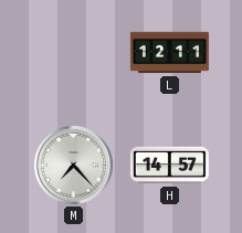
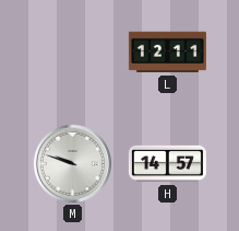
M: 7:23 -> 9:48 (72, 163)
